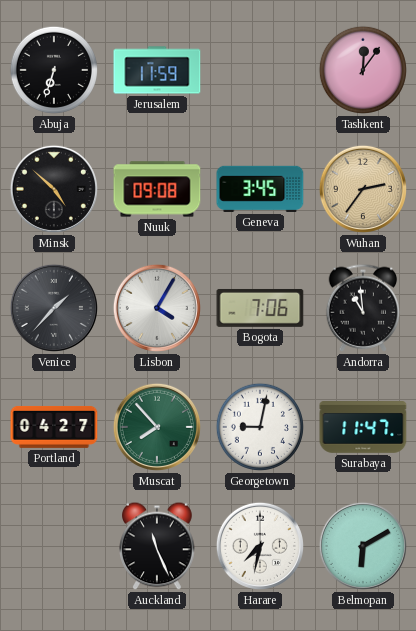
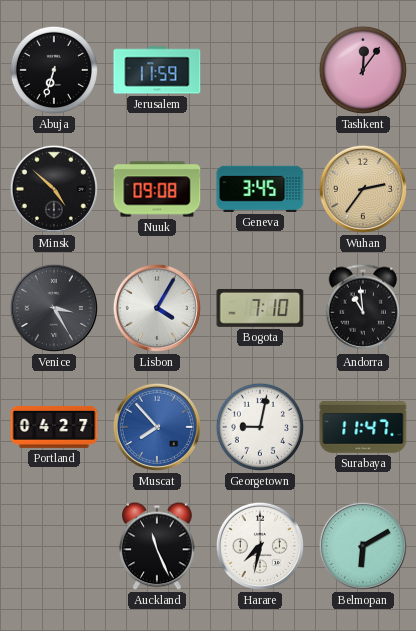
Venice: 1:37 -> 3:25 (54, 308)
Bogota: 7:06 -> 7:10 (260, 308)
Muscat dial: green -> blue (157, 427)
